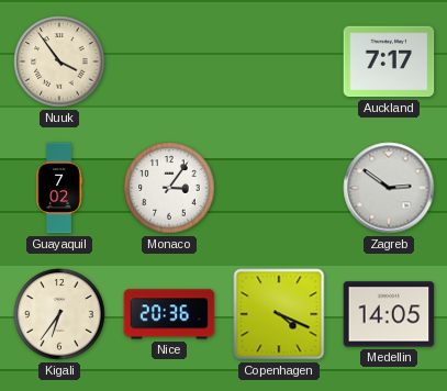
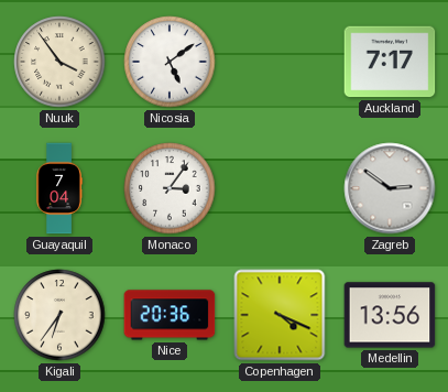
Nicosia: none -> 5:09 (170, 62)
Guayaquil: 7:02 -> 7:04 (59, 188)
Medellin: 14:05 -> 13:56 (390, 315)
